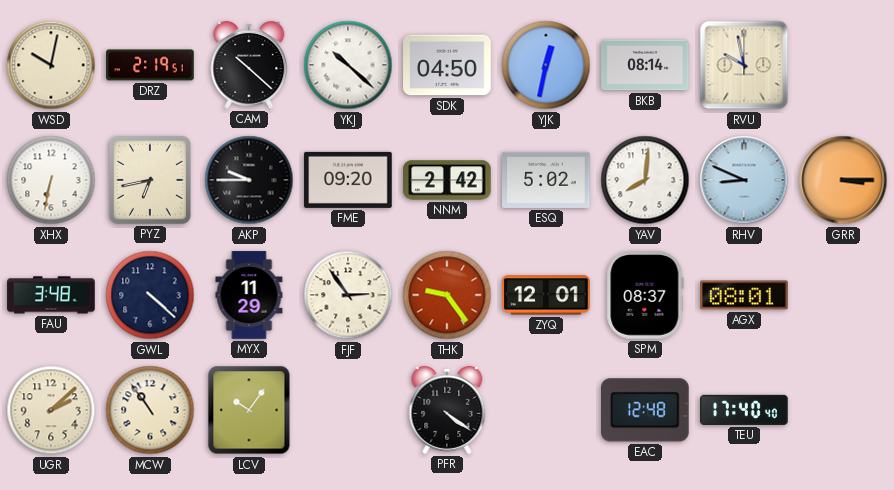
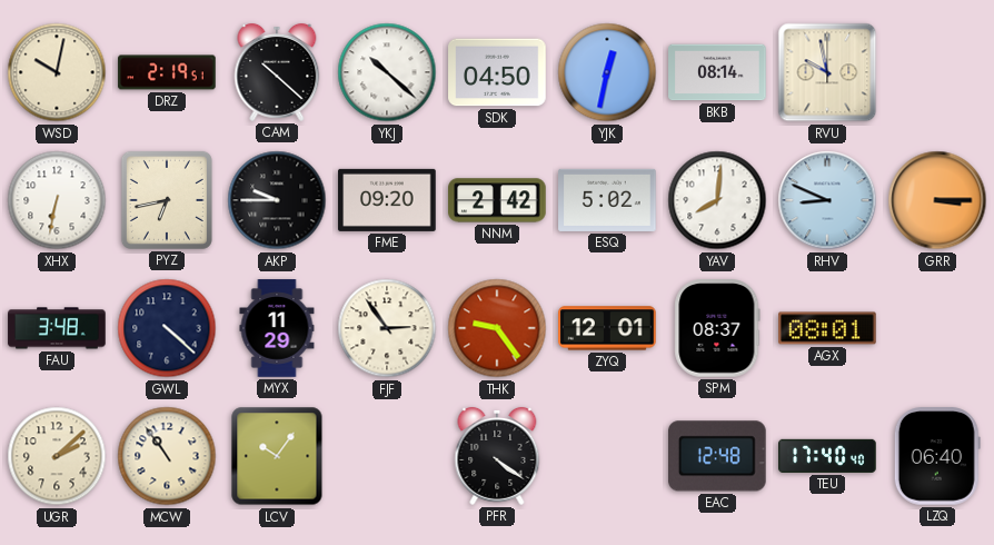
LZQ: none -> 06:40 (937, 456)
